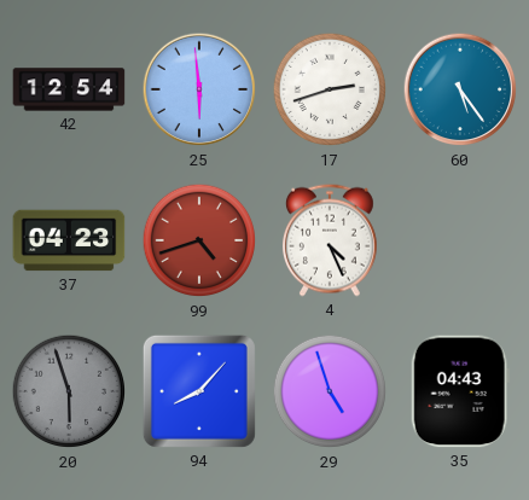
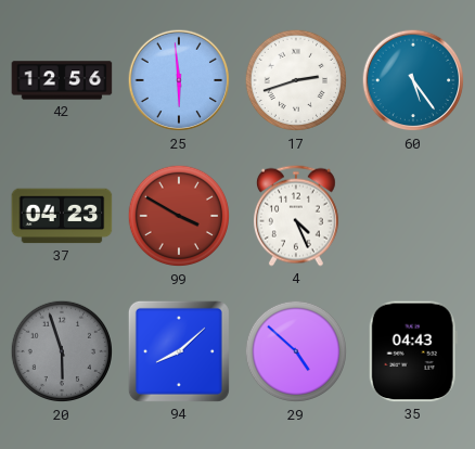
42: 12:54 -> 12:56 (62, 80)
99: 4:42 -> 3:50 (179, 216)
94: 8:07 -> 8:08 (179, 351)
29: 4:57 -> 4:52 (296, 351)
